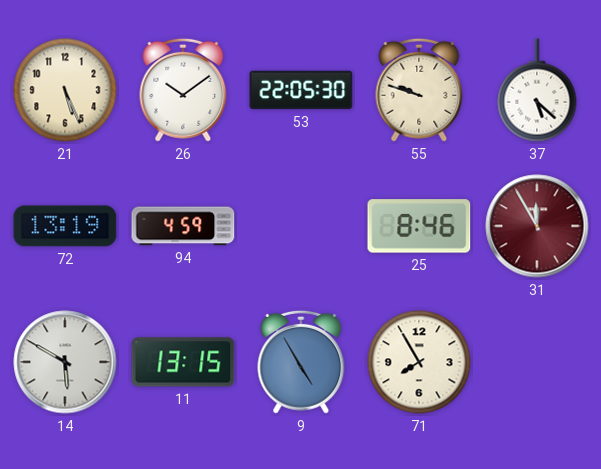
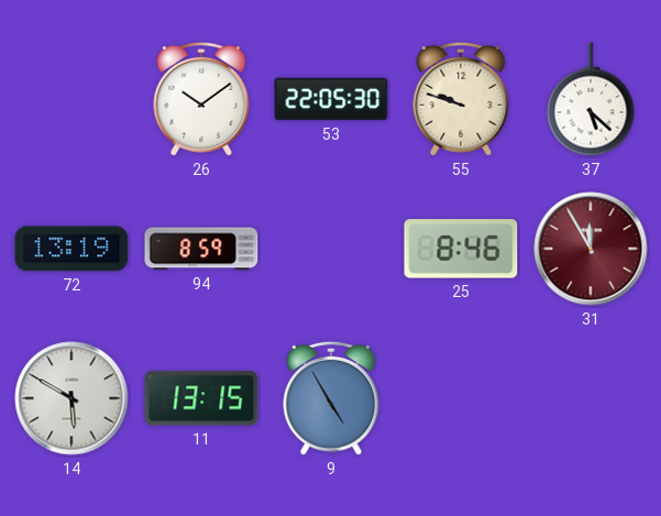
21: 5:26 -> none (65, 90)
94: 4:59 -> 8:59 (201, 249)
71: 7:55 -> none (419, 362)
